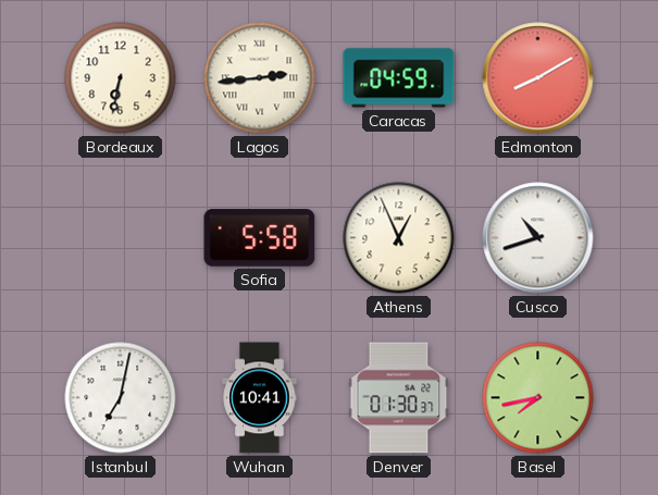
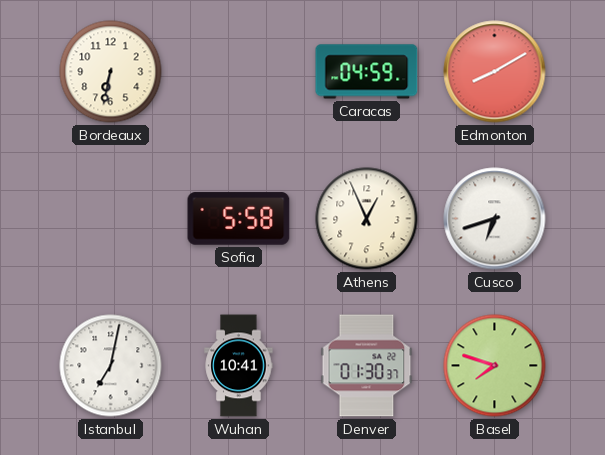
Lagos: 2:44 -> none (260, 78)
Cusco: 10:42 -> 6:42 (495, 219)
Basel: 7:43 -> 7:48 (495, 366)
